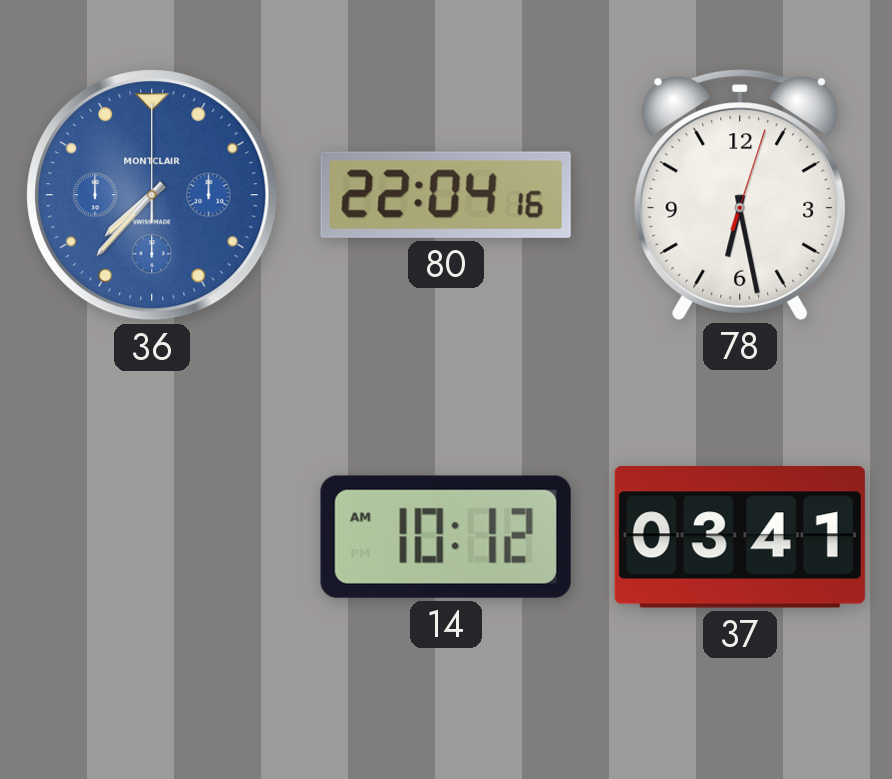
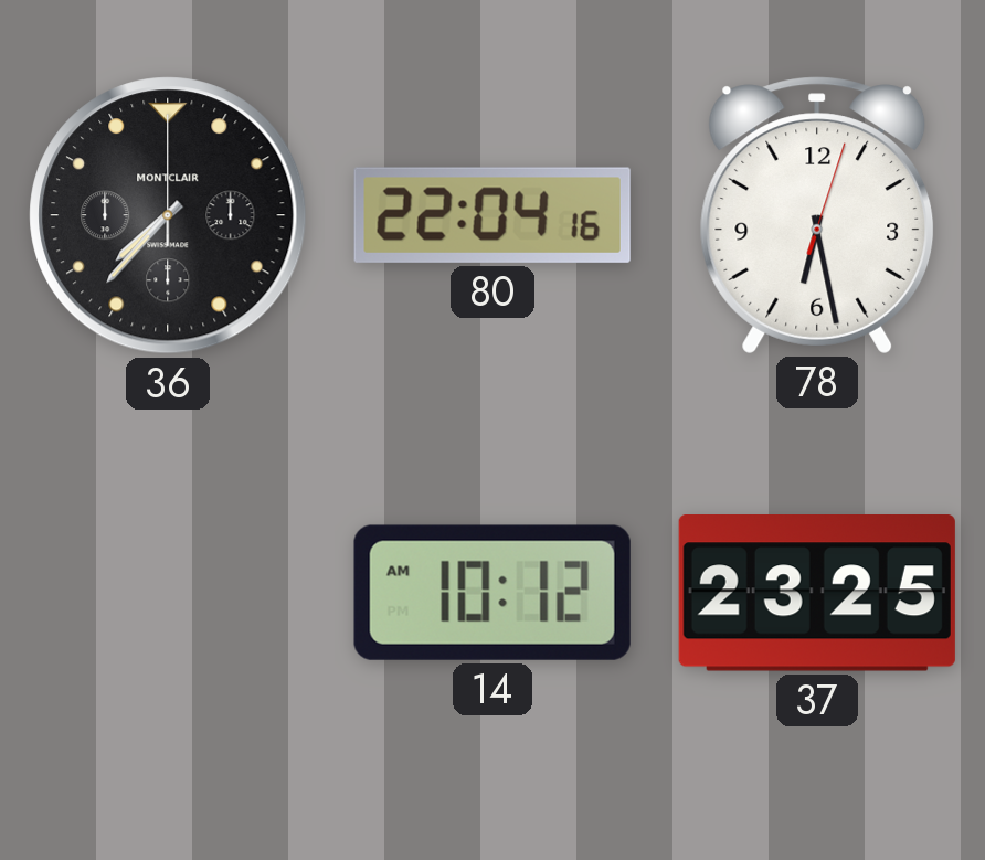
36 dial: blue -> black (168, 215)
37: 03:41 -> 23:25 (817, 594)
